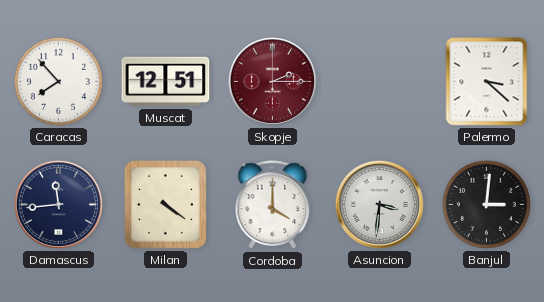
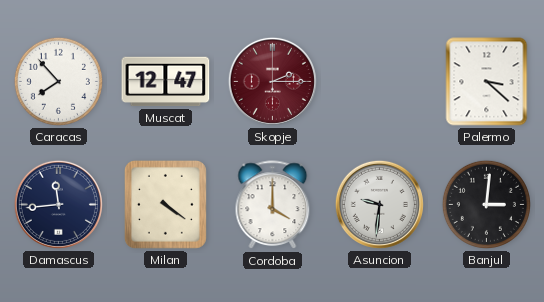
Muscat: 12:51 -> 12:47 (166, 82)
Asuncion: 3:31 -> 9:31 (379, 204)
